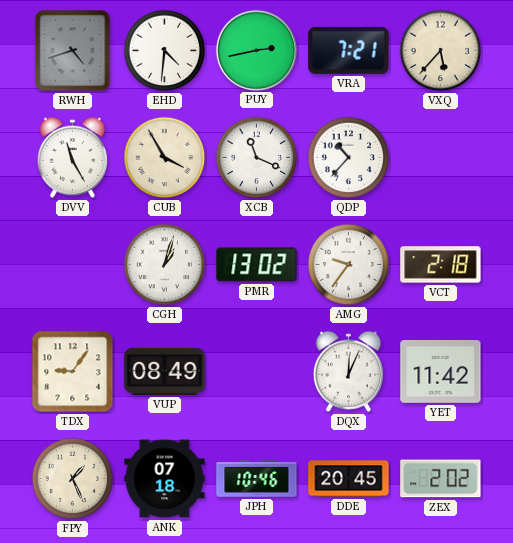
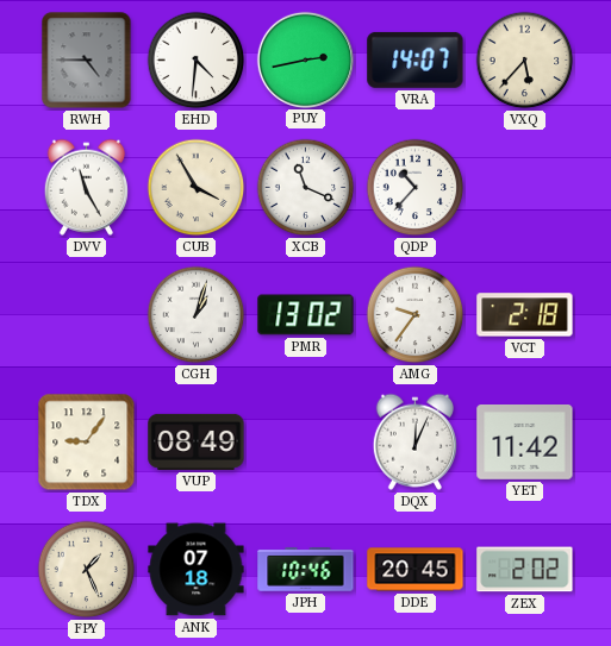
RWH: 4:42 -> 4:45 (87, 61)
VRA: 7:21 -> 14:07 (416, 59)
